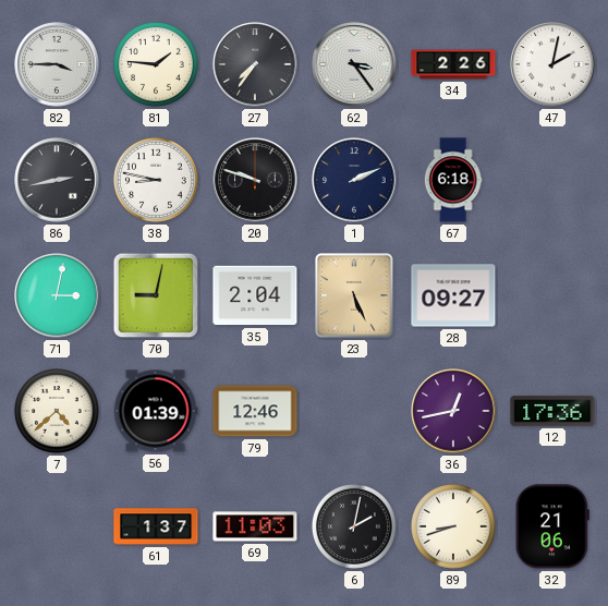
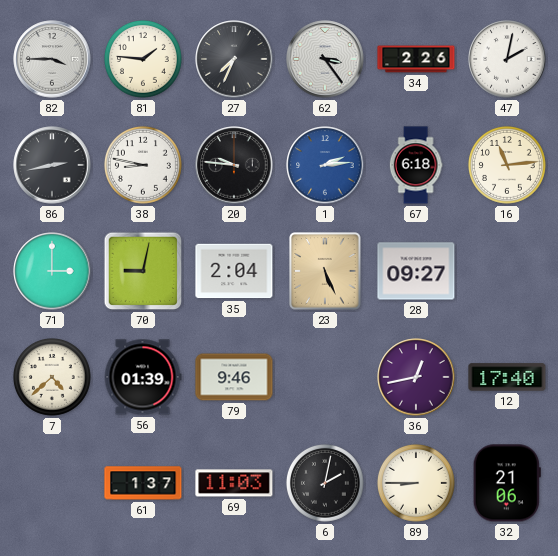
27: 7:36 -> 7:34 (234, 59)
20: 9:48 -> 9:46 (234, 165)
1: 2:11 -> 2:14 (325, 165)
1 dial: navy -> blue (325, 165)
16: none -> 11:14 (507, 165)
71: 3:02 -> 3:00 (52, 271)
79: 12:46 -> 9:46 (234, 377)
12: 17:36 -> 17:40 (507, 377)
89: 8:42 -> 8:45 (416, 483)
